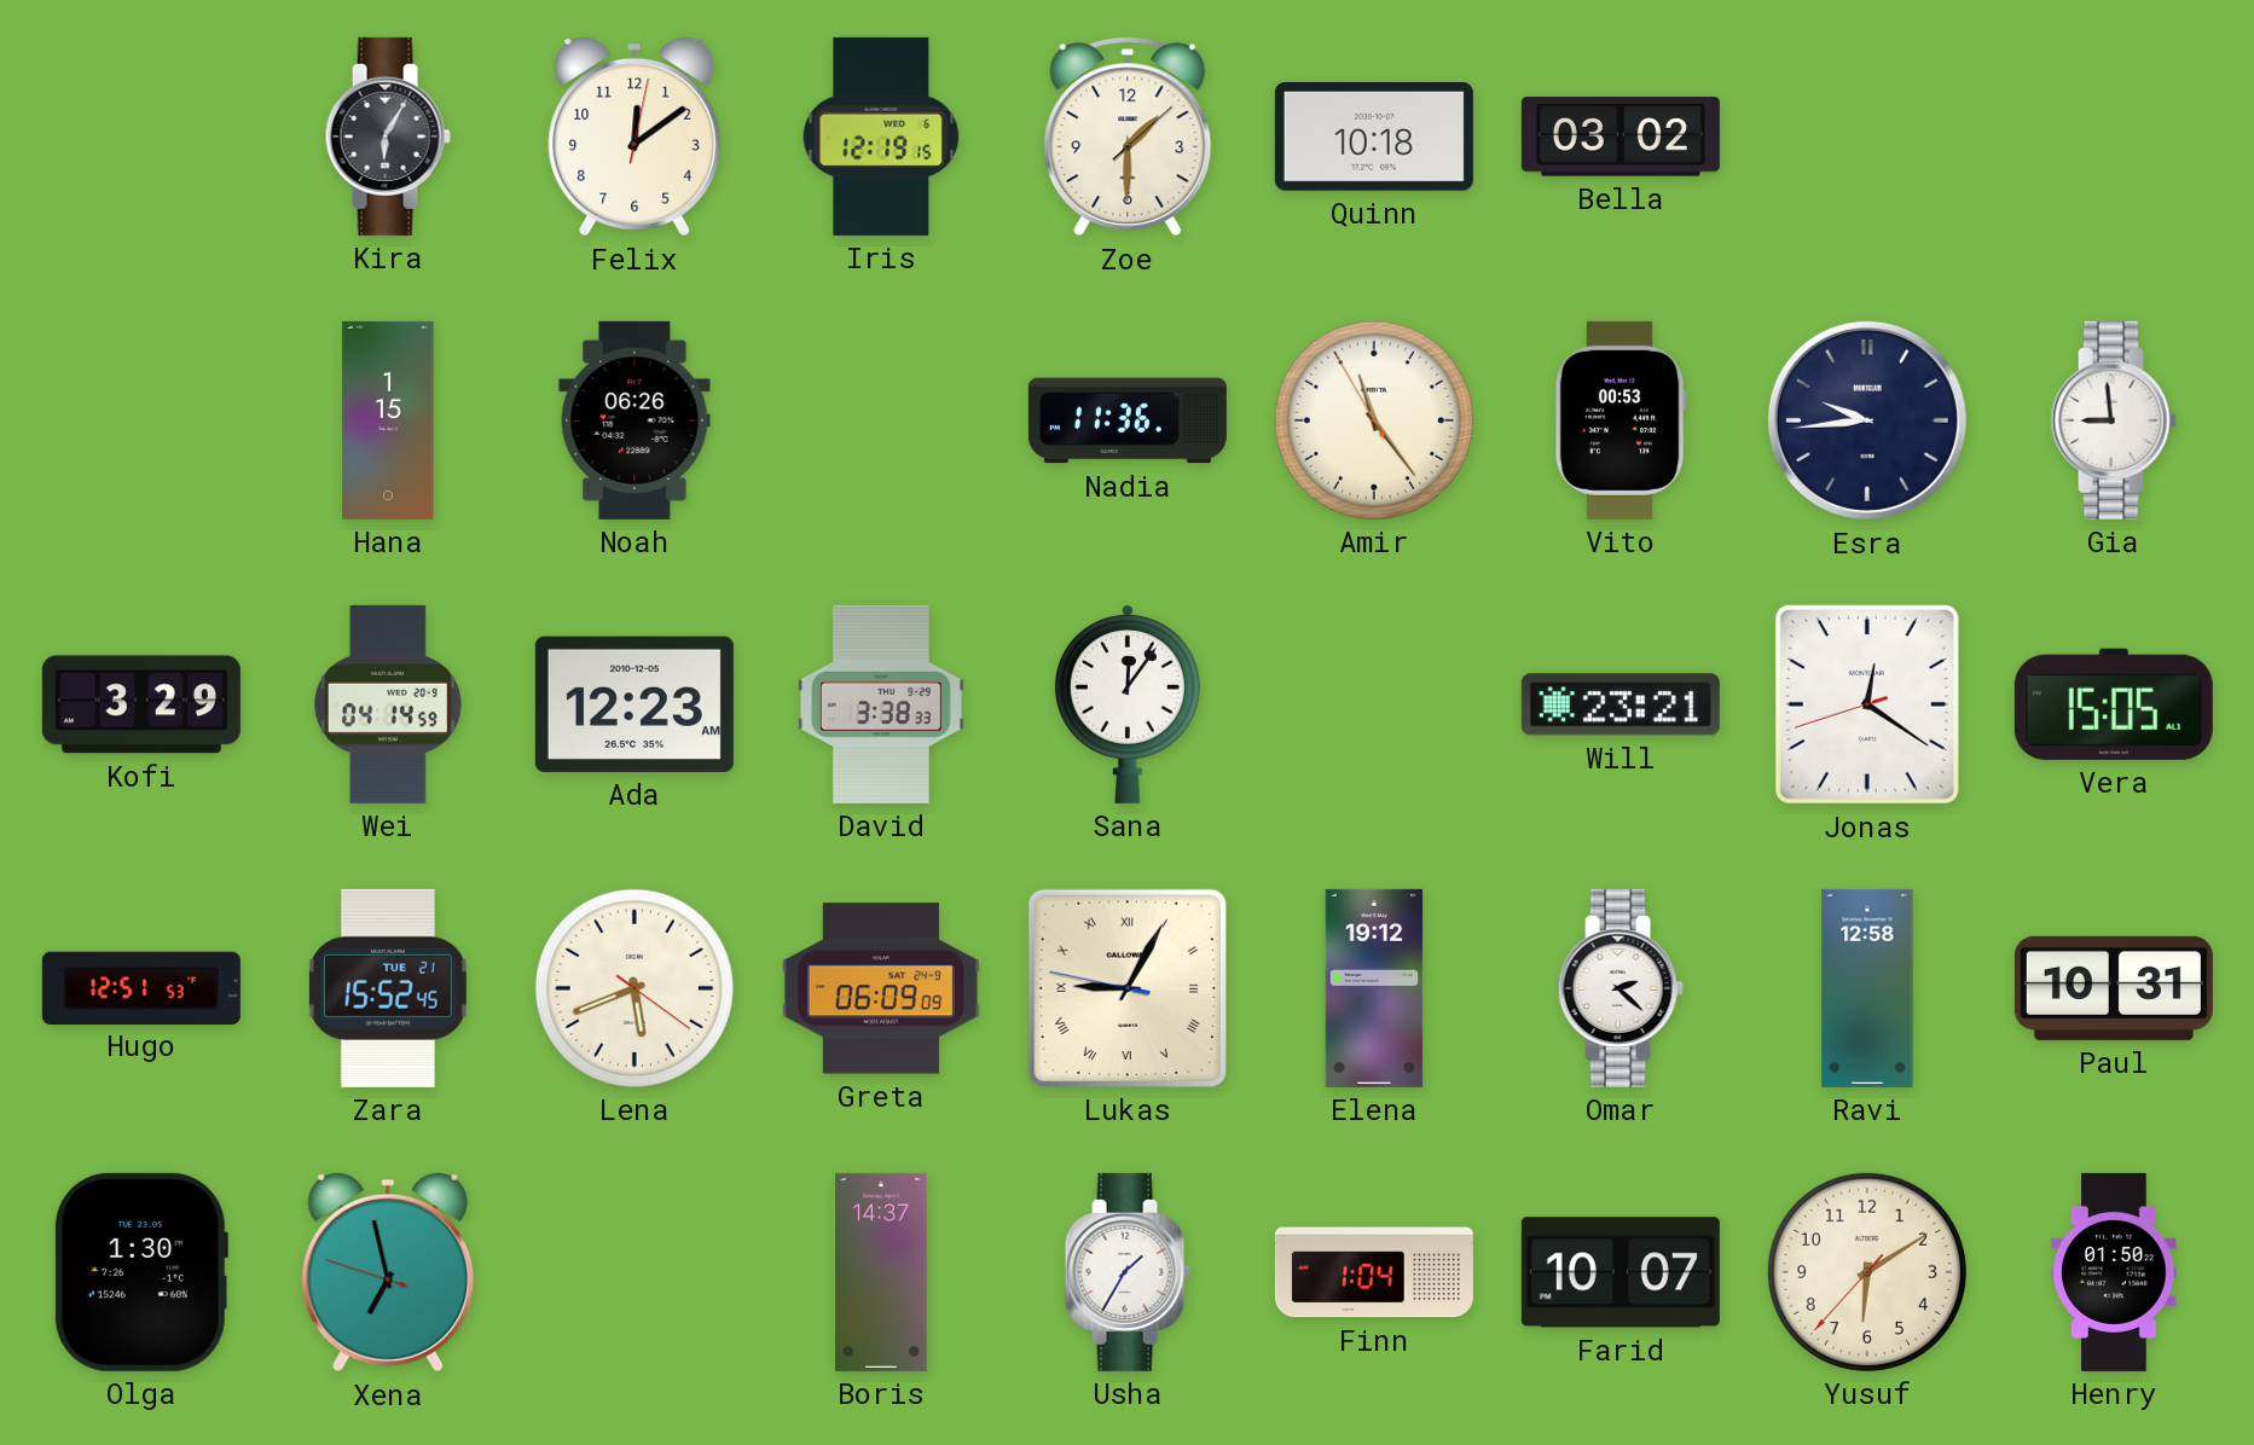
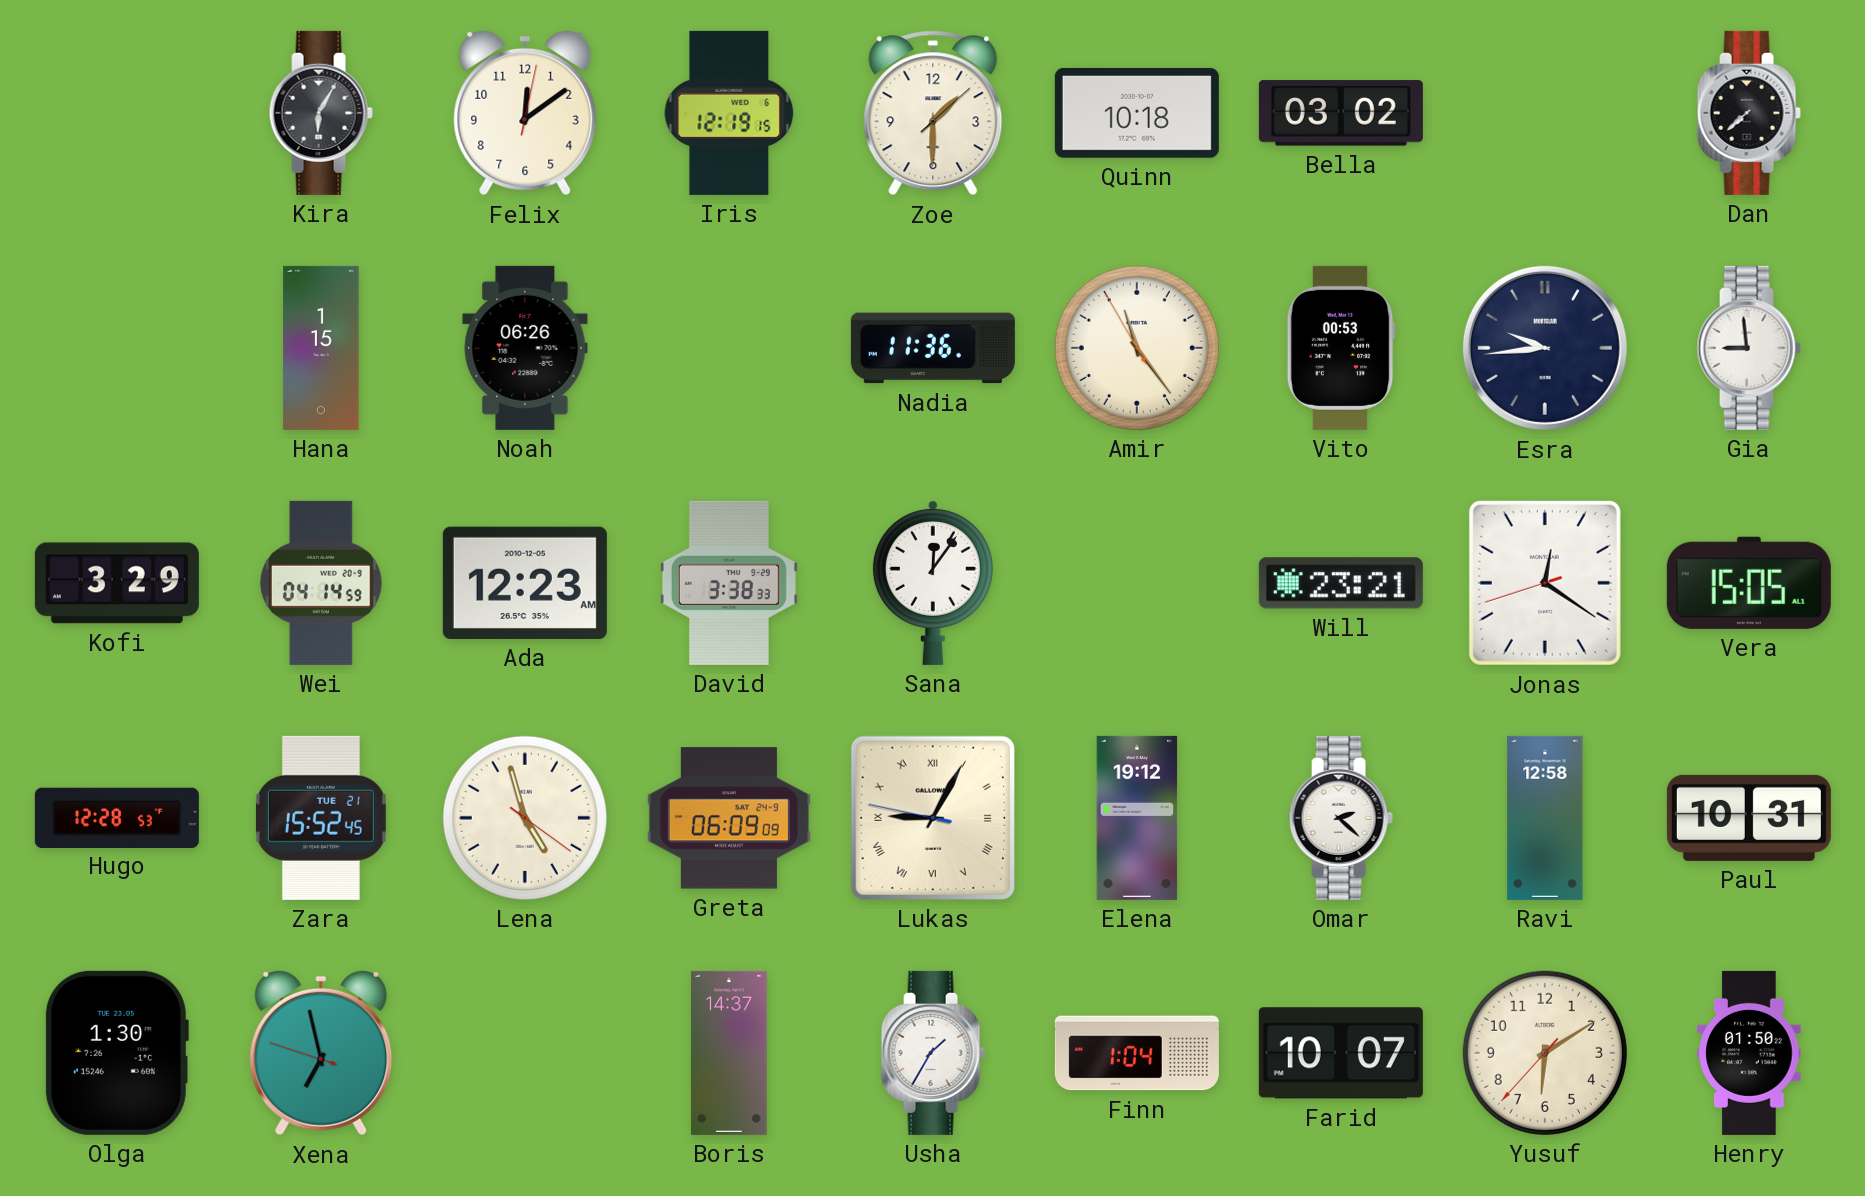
Dan: none -> 7:38 (1749, 113)
Hugo: 12:51 -> 12:28 (117, 817)
Lena: 5:41 -> 4:57 (525, 818)
